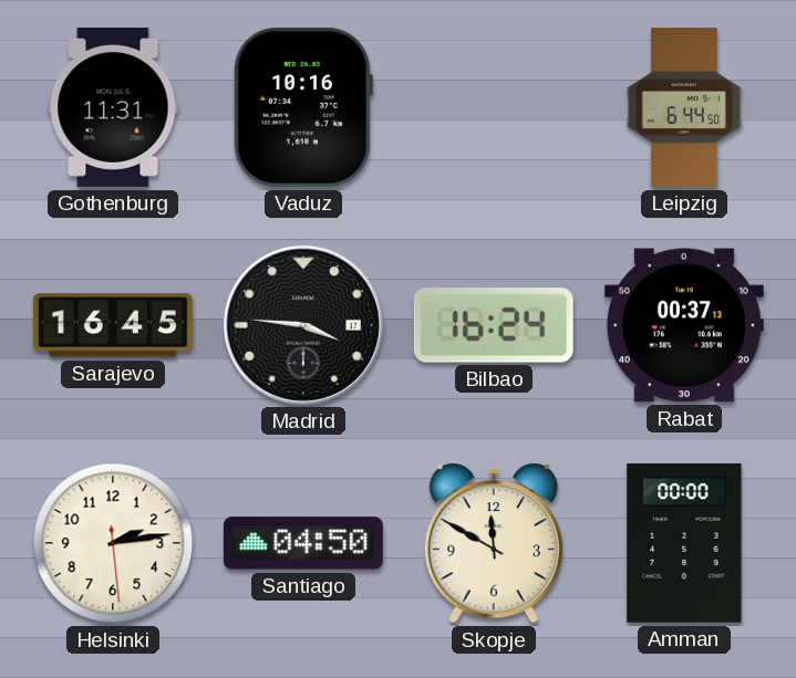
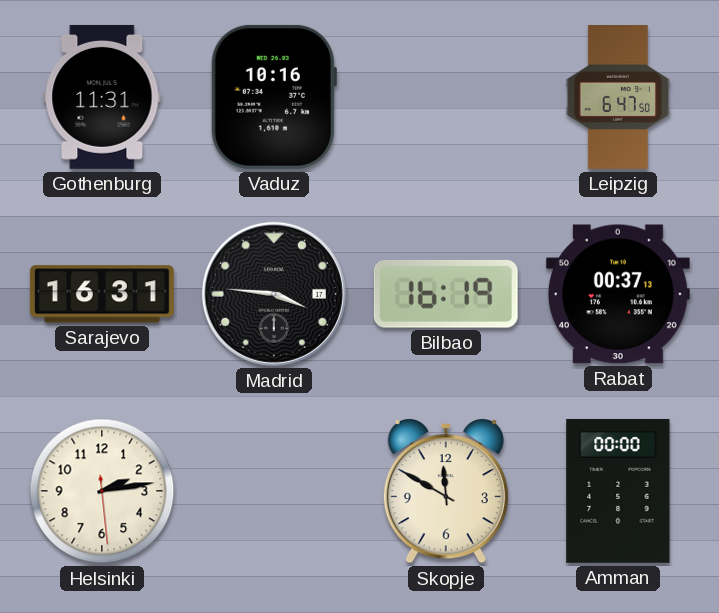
Leipzig: 6:44 -> 6:47 (618, 98)
Sarajevo: 16:45 -> 16:31 (102, 294)
Bilbao: 16:24 -> 16:19 (446, 294)
Santiago: 04:50 -> none (303, 543)
